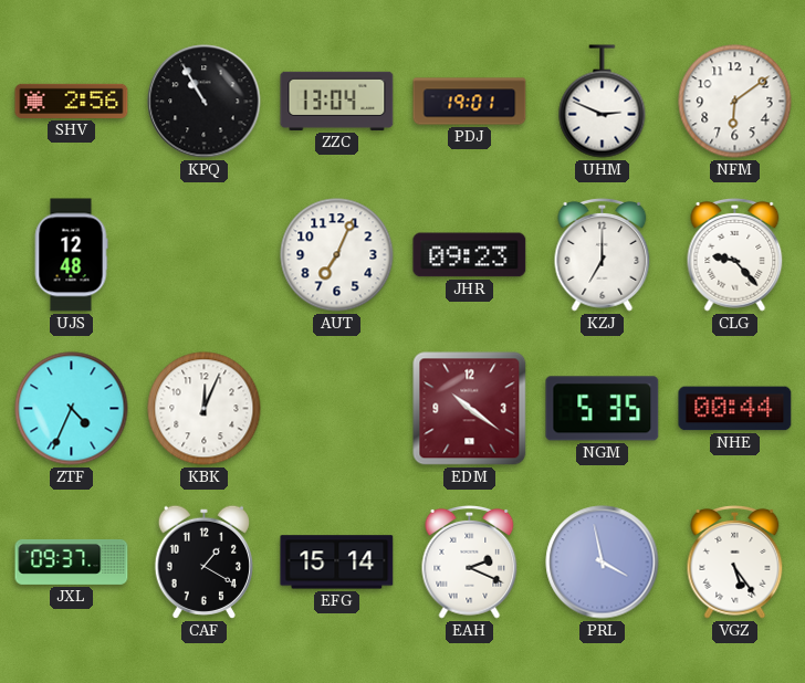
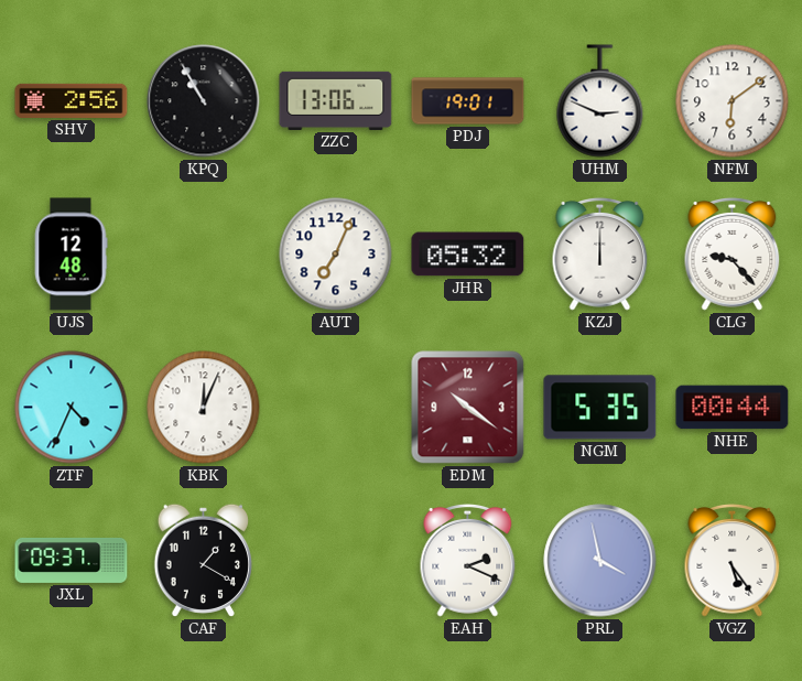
ZZC: 13:04 -> 13:06 (336, 100)
JHR: 09:23 -> 05:32 (468, 255)
KZJ: 7:00 -> 12:00 (600, 253)
EFG: 15:14 -> none (337, 563)
